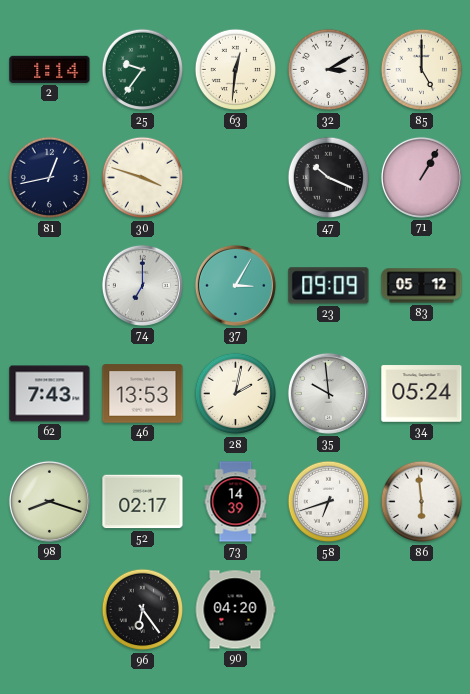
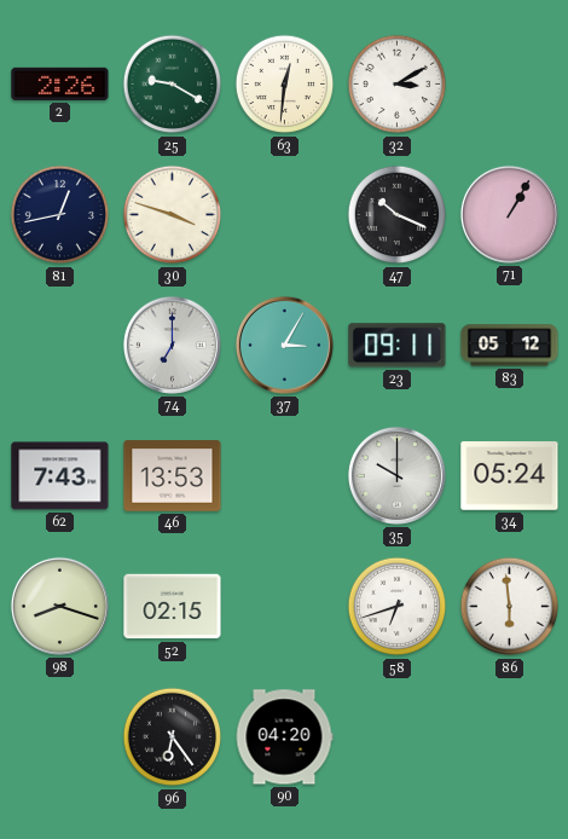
2: 1:14 -> 2:26 (60, 83)
25: 9:36 -> 9:20 (173, 85)
85: 5:00 -> none (422, 70)
23: 09:09 -> 09:11 (398, 346)
28: 2:02 -> none (236, 394)
35: 9:59 -> 10:00 (396, 475)
52: 02:17 -> 02:15 (173, 607)
73: 14:39 -> none (236, 502)
